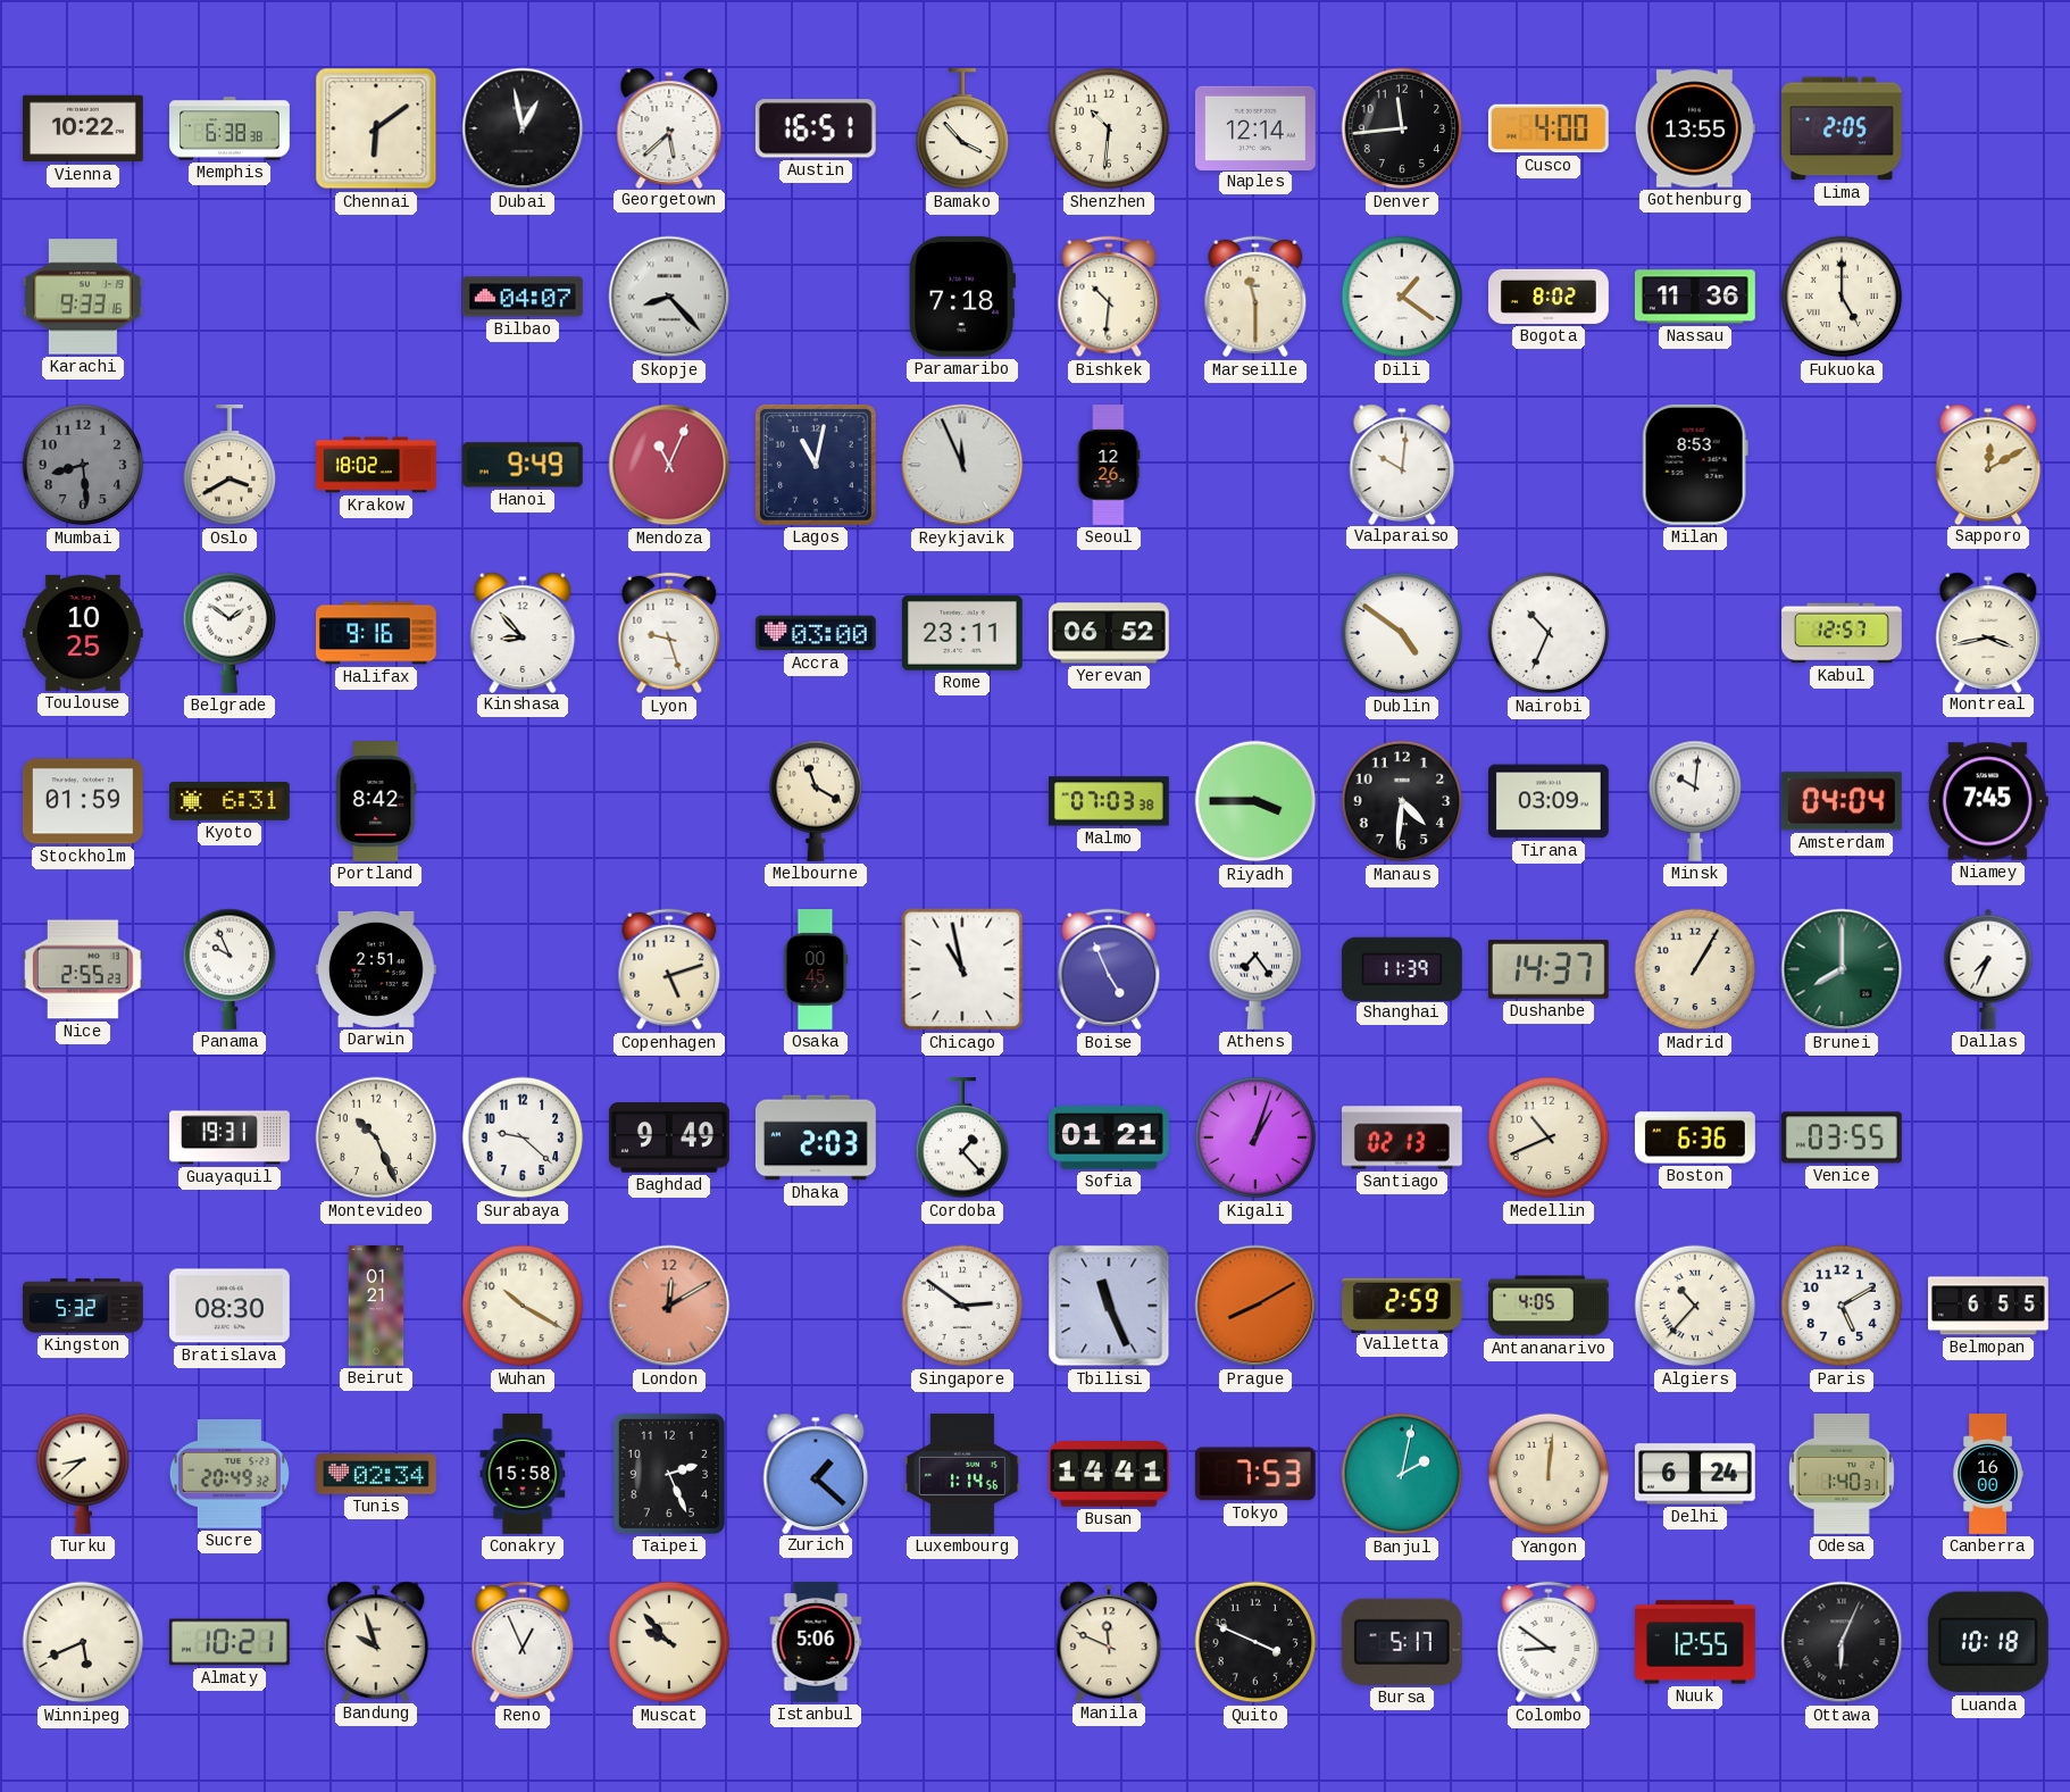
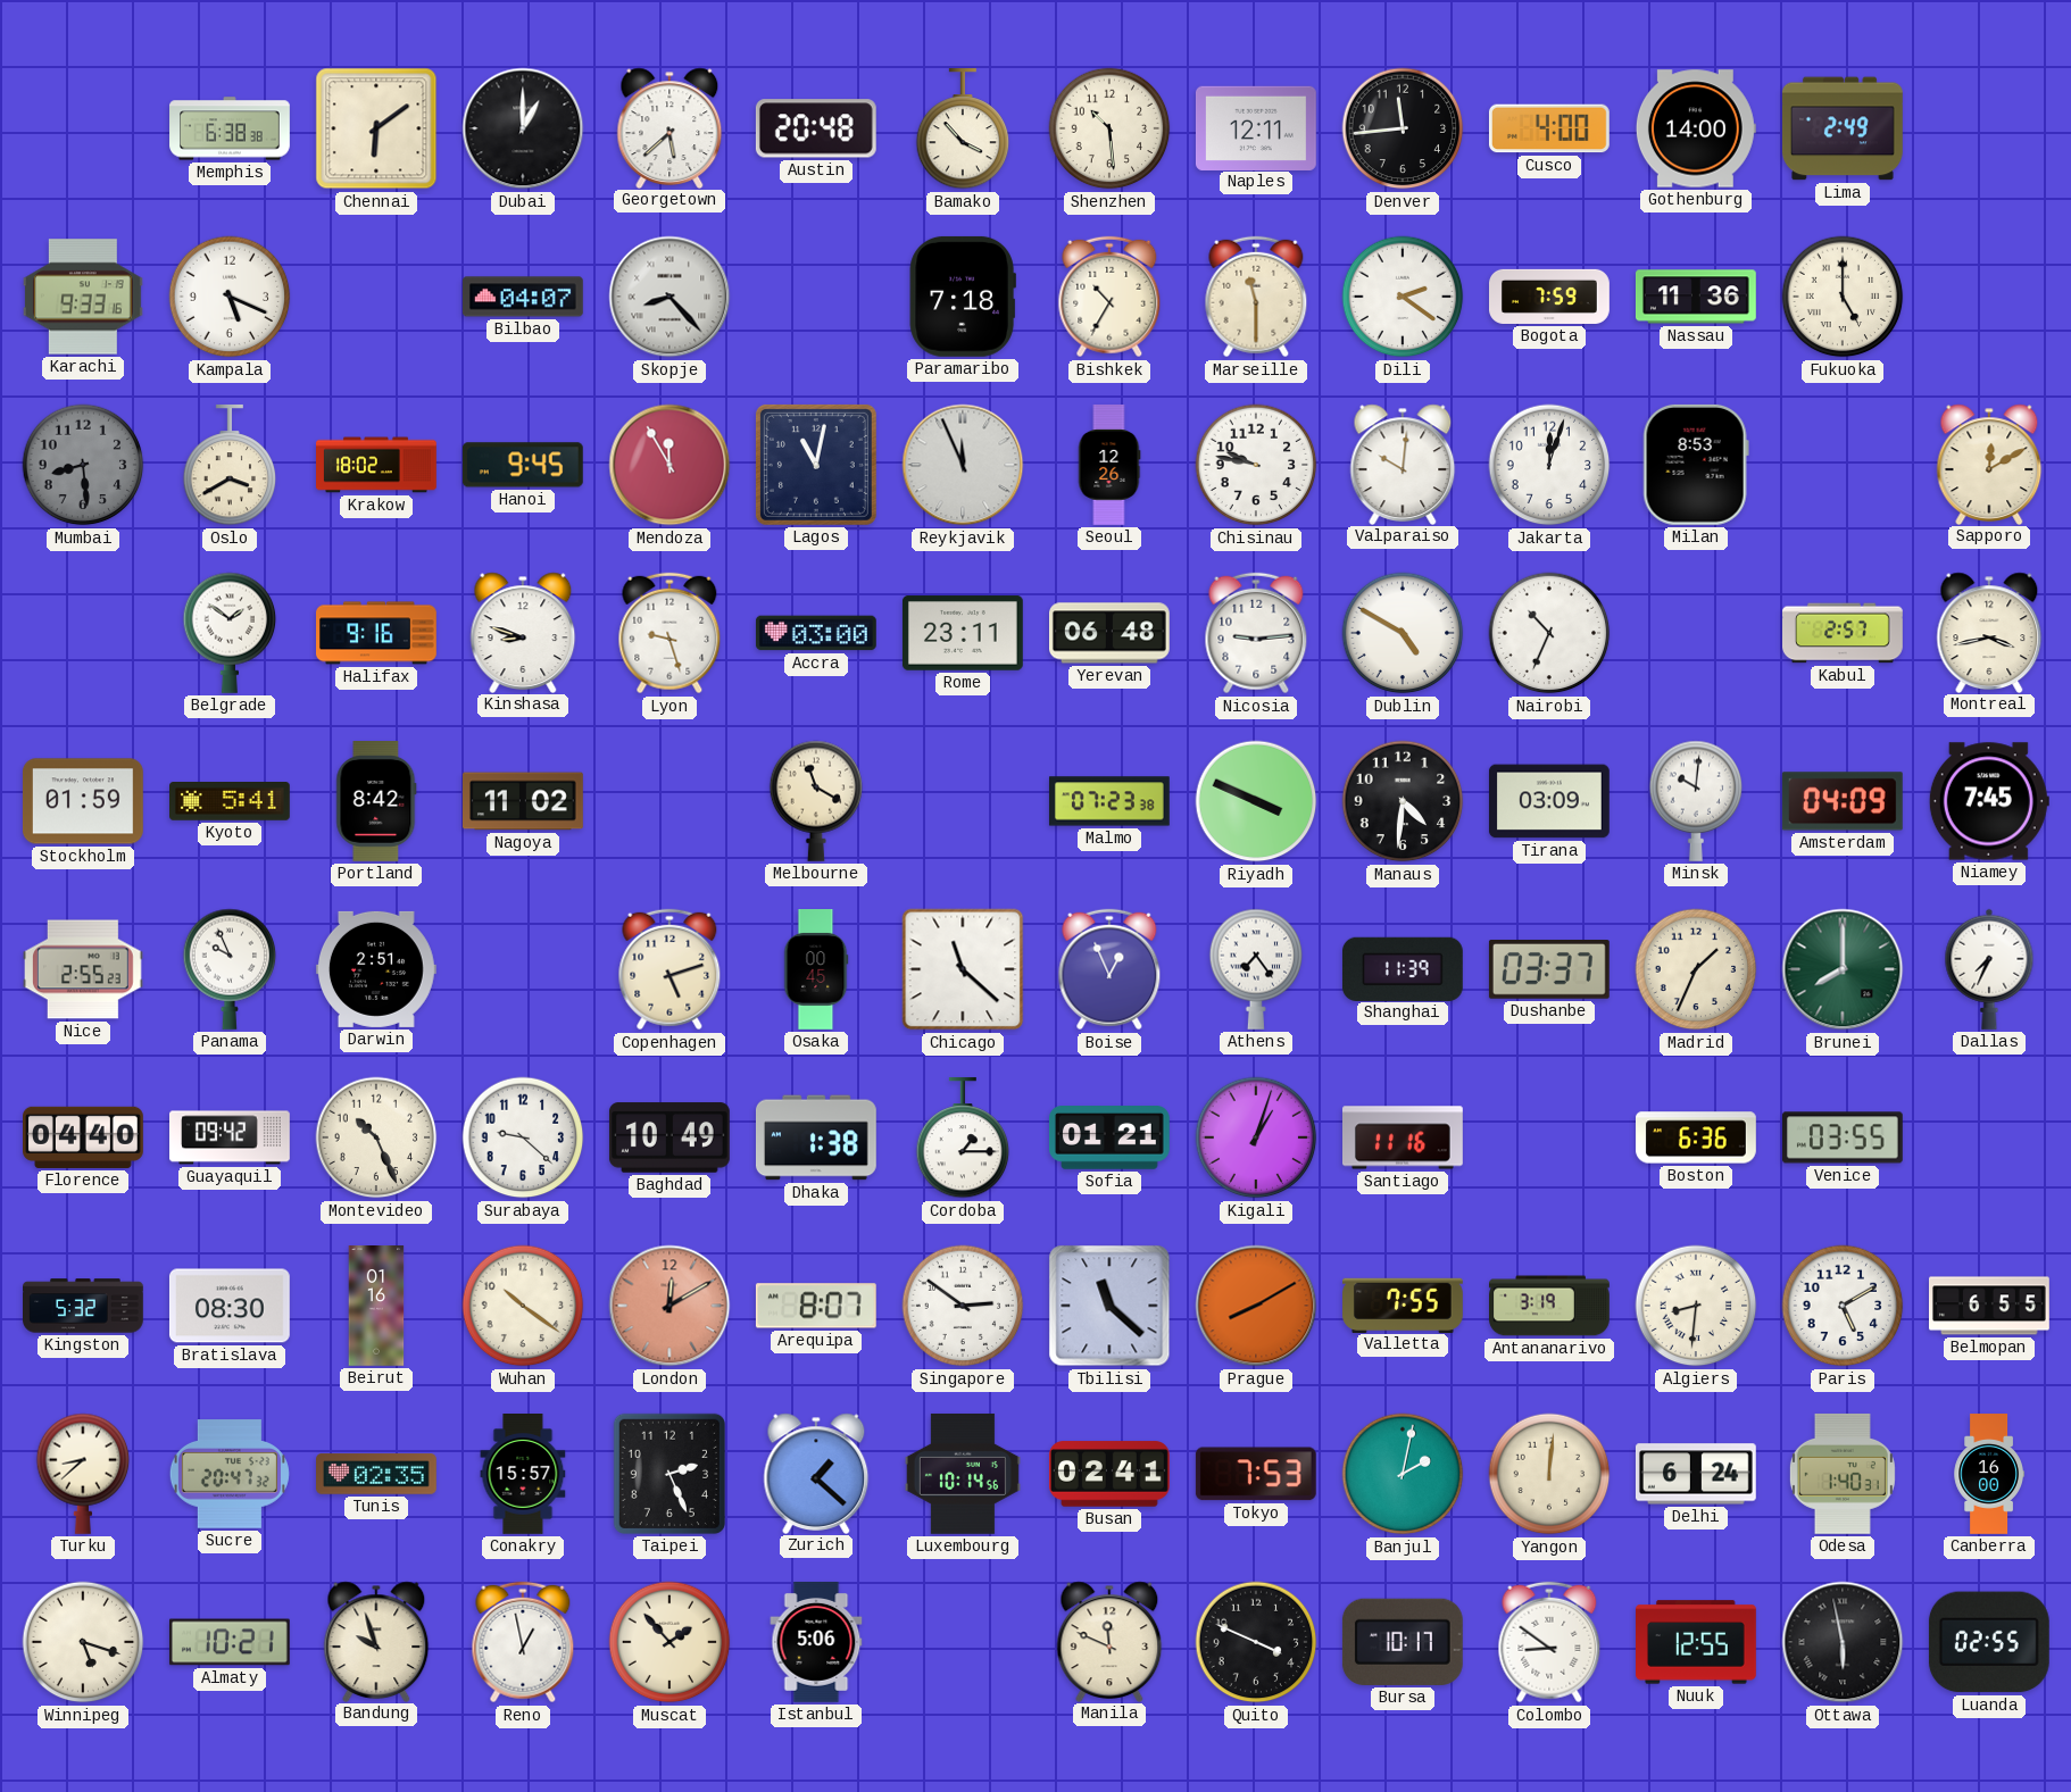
Vienna: 10:22 -> none (83, 128)
Dubai: 12:58 -> 1:00 (523, 128)
Austin: 16:51 -> 20:48 (816, 128)
Shenzhen: 10:31 -> 10:29 (1109, 128)
Naples: 12:14 -> 12:11 (1256, 127)
Gothenburg: 13:55 -> 14:00 (1696, 128)
Lima: 2:05 -> 2:49 (1843, 128)
Kampala: none -> 5:19 (230, 297)
Bishkek: 10:31 -> 10:35 (1109, 297)
Dili: 1:21 -> 2:21 (1403, 297)
Bogota: 8:02 -> 7:59 (1549, 297)
Hanoi: 9:49 -> 9:45 (523, 465)
Mendoza: 11:04 -> 11:55 (669, 465)
Chisinau: none -> 9:47 (1256, 465)
Jakarta: none -> 12:03 (1549, 465)
Toulouse: 10:25 -> none (83, 633)
Kinshasa: 8:53 -> 8:48 (523, 632)
Yerevan: 06:52 -> 06:48 (1111, 633)
Nicosia: none -> 9:14 (1256, 633)
Dublin: 4:51 -> 4:50 (1403, 633)
Kabul: 12:57 -> 2:57 (1844, 633)
Kyoto: 6:31 -> 5:41 (231, 802)
Nagoya: none -> 11:02 (524, 801)
Malmo: 07:03 -> 07:23 (1109, 801)
Riyadh: 3:45 -> 3:49 (1256, 801)
Amsterdam: 04:04 -> 04:09 (1843, 801)
Chicago: 10:58 -> 11:22 (963, 969)
Boise: 4:56 -> 12:56 (1109, 969)
Dushanbe: 14:37 -> 03:37 (1549, 970)
Madrid: 1:05 -> 1:34 (1696, 969)
Florence: none -> 04:40 (84, 1137)
Guayaquil: 19:31 -> 09:42 (231, 1137)
Baghdad: 9:49 -> 10:49 (669, 1137)
Dhaka: 2:03 -> 1:38 (816, 1137)
Cordoba: 1:23 -> 1:15 (963, 1137)
Santiago: 02:13 -> 11:16 (1404, 1137)
Medellin: 10:41 -> none (1549, 1137)
Beirut: 01:21 -> 01:16 (376, 1307)
Wuhan: 10:20 -> 10:21 (523, 1306)
Arequipa: none -> 8:07 (816, 1306)
Tbilisi: 11:26 -> 11:22 (1109, 1306)
Valletta: 2:59 -> 7:55 (1404, 1305)
Antananarivo: 4:05 -> 3:19 (1550, 1306)
Algiers: 10:37 -> 8:31 (1696, 1306)
Sucre: 20:49 -> 20:47 (230, 1474)
Tunis: 02:34 -> 02:35 (377, 1474)
Conakry: 15:58 -> 15:57 (523, 1475)
Luxembourg: 1:14 -> 10:14 (963, 1474)
Busan: 14:41 -> 02:41 (1111, 1474)
Winnipeg: 5:41 -> 5:18 (83, 1642)
Reno: 12:56 -> 12:58 (523, 1642)
Muscat: 9:53 -> 1:53 (669, 1642)
Bursa: 5:17 -> 10:17 (1403, 1642)
Ottawa: 6:04 -> 5:58 (1843, 1642)
Luanda: 10:18 -> 02:55 (1989, 1642)
